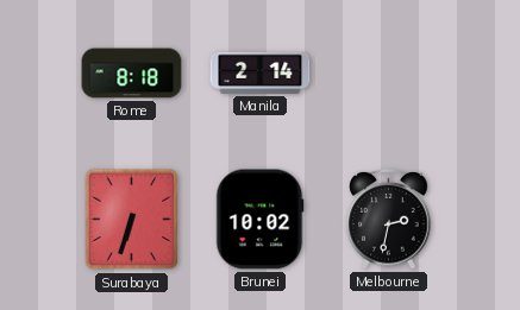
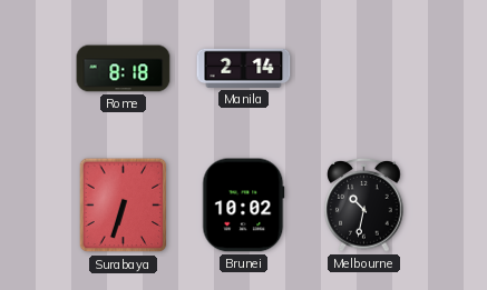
Melbourne: 2:32 -> 10:32 (364, 204)
